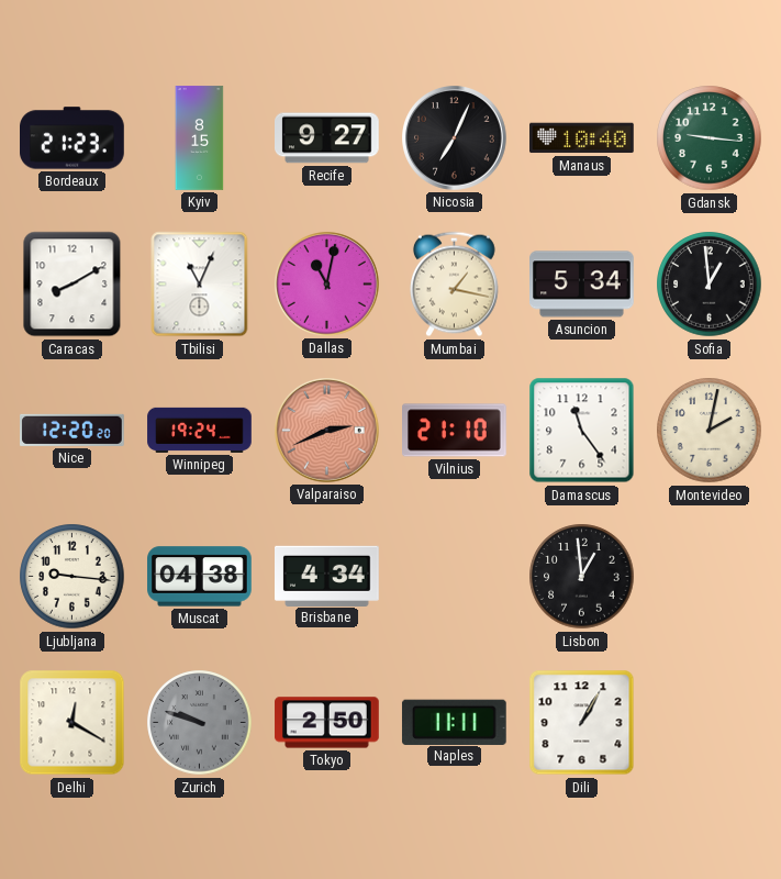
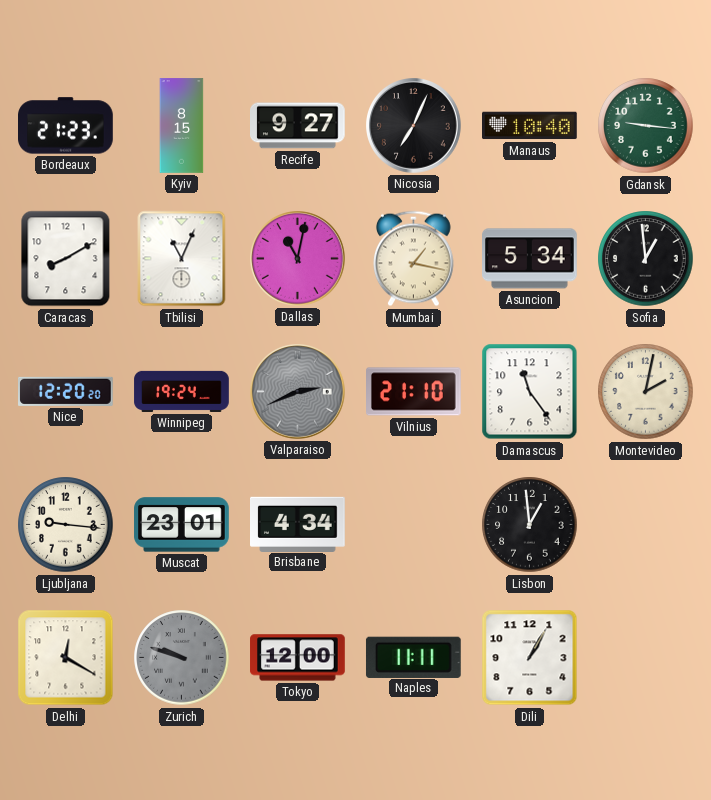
Valparaiso dial: salmon -> grey (298, 392)
Muscat: 04:38 -> 23:01 (182, 525)
Tokyo: 2:50 -> 12:00 (298, 658)
